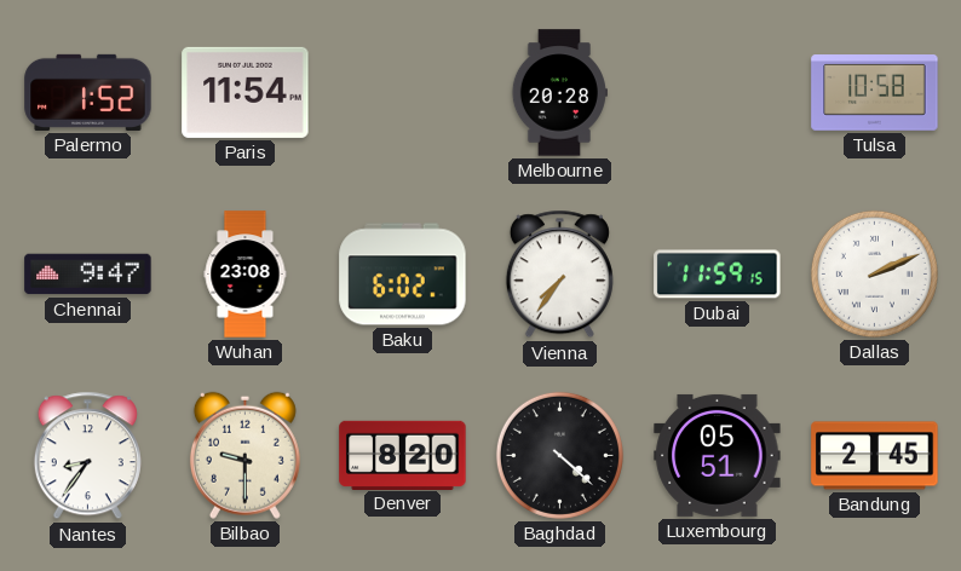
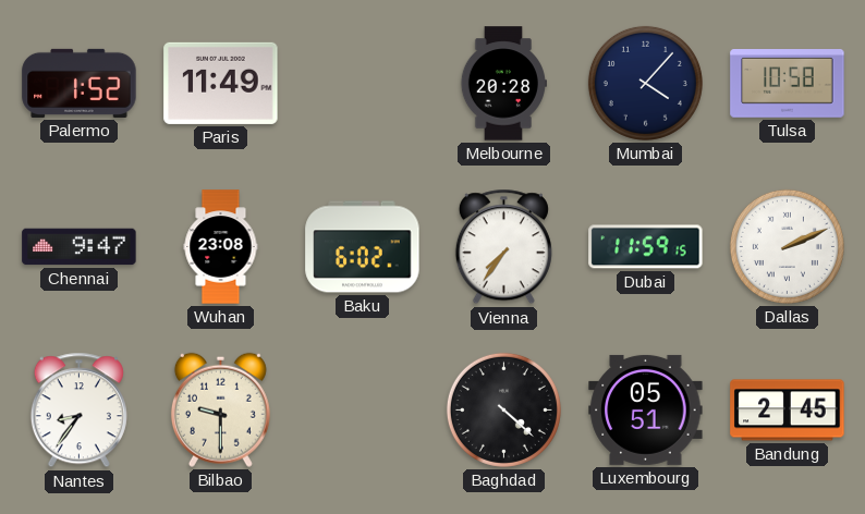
Paris: 11:54 -> 11:49 (221, 83)
Mumbai: none -> 4:07 (645, 83)
Denver: 8:20 -> none (403, 455)
